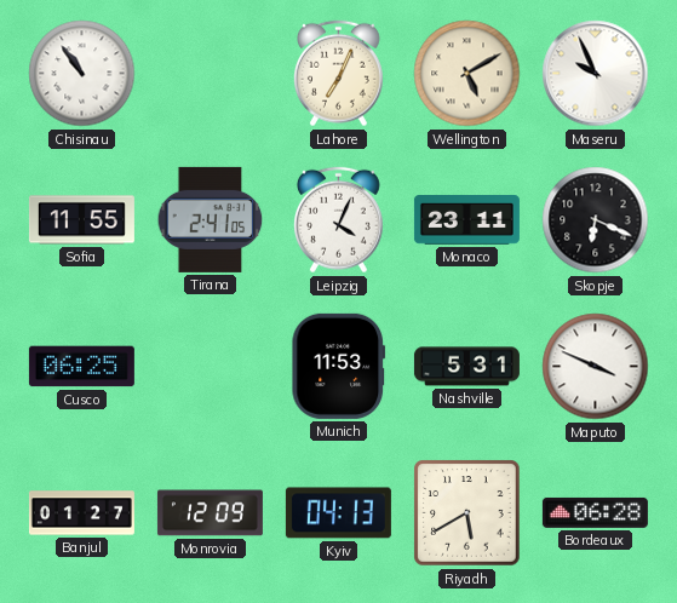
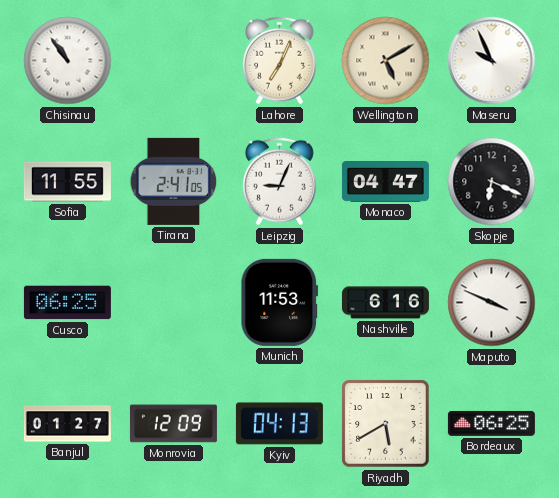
Leipzig: 4:04 -> 9:04 (279, 182)
Monaco: 23:11 -> 04:47 (385, 182)
Nashville: 5:31 -> 6:16 (385, 303)
Bordeaux: 06:28 -> 06:25 (491, 423)
